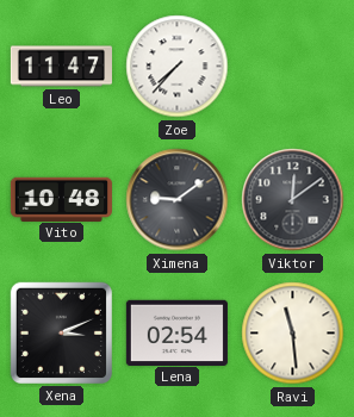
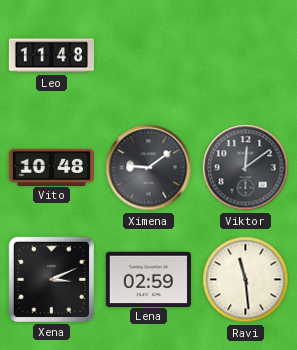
Leo: 11:47 -> 11:48 (51, 56)
Zoe: 7:37 -> none (178, 67)
Lena: 02:54 -> 02:59 (148, 279)
